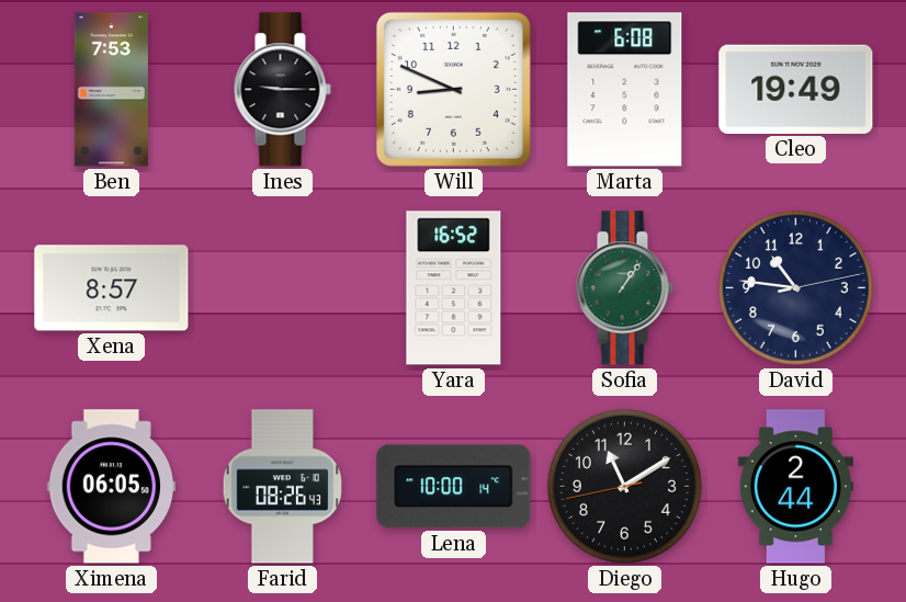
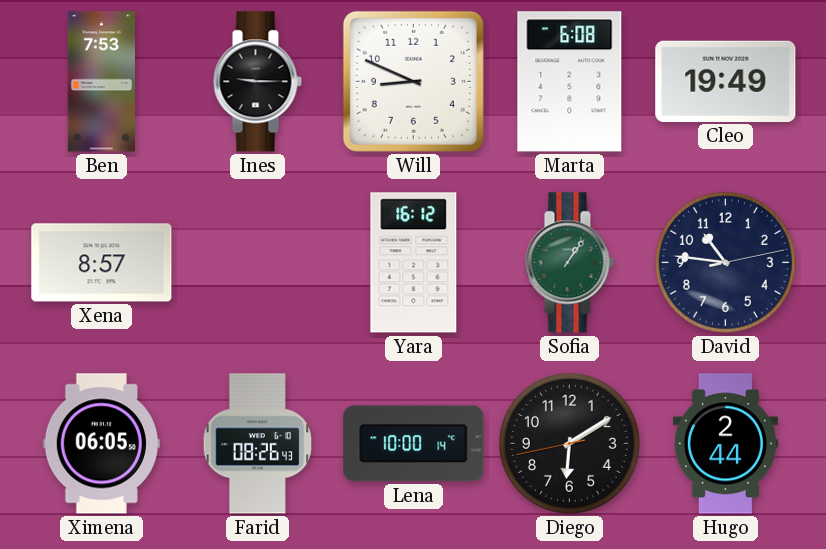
Yara: 16:52 -> 16:12 (414, 263)
Diego: 11:09 -> 6:09 (569, 443)
